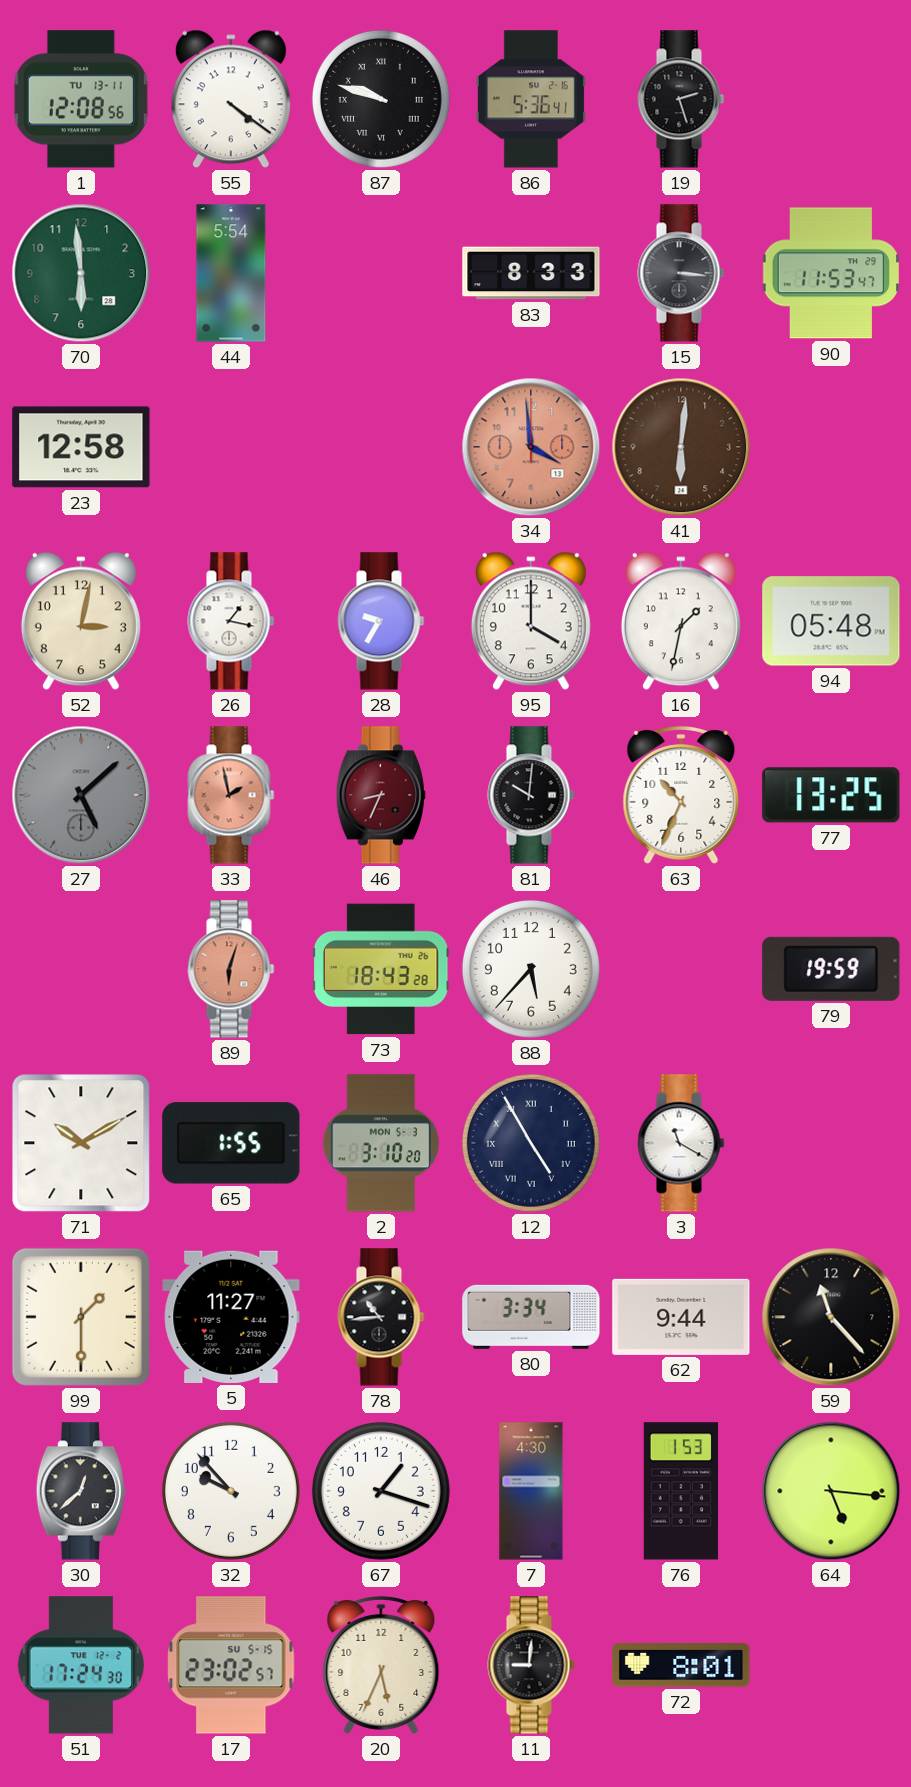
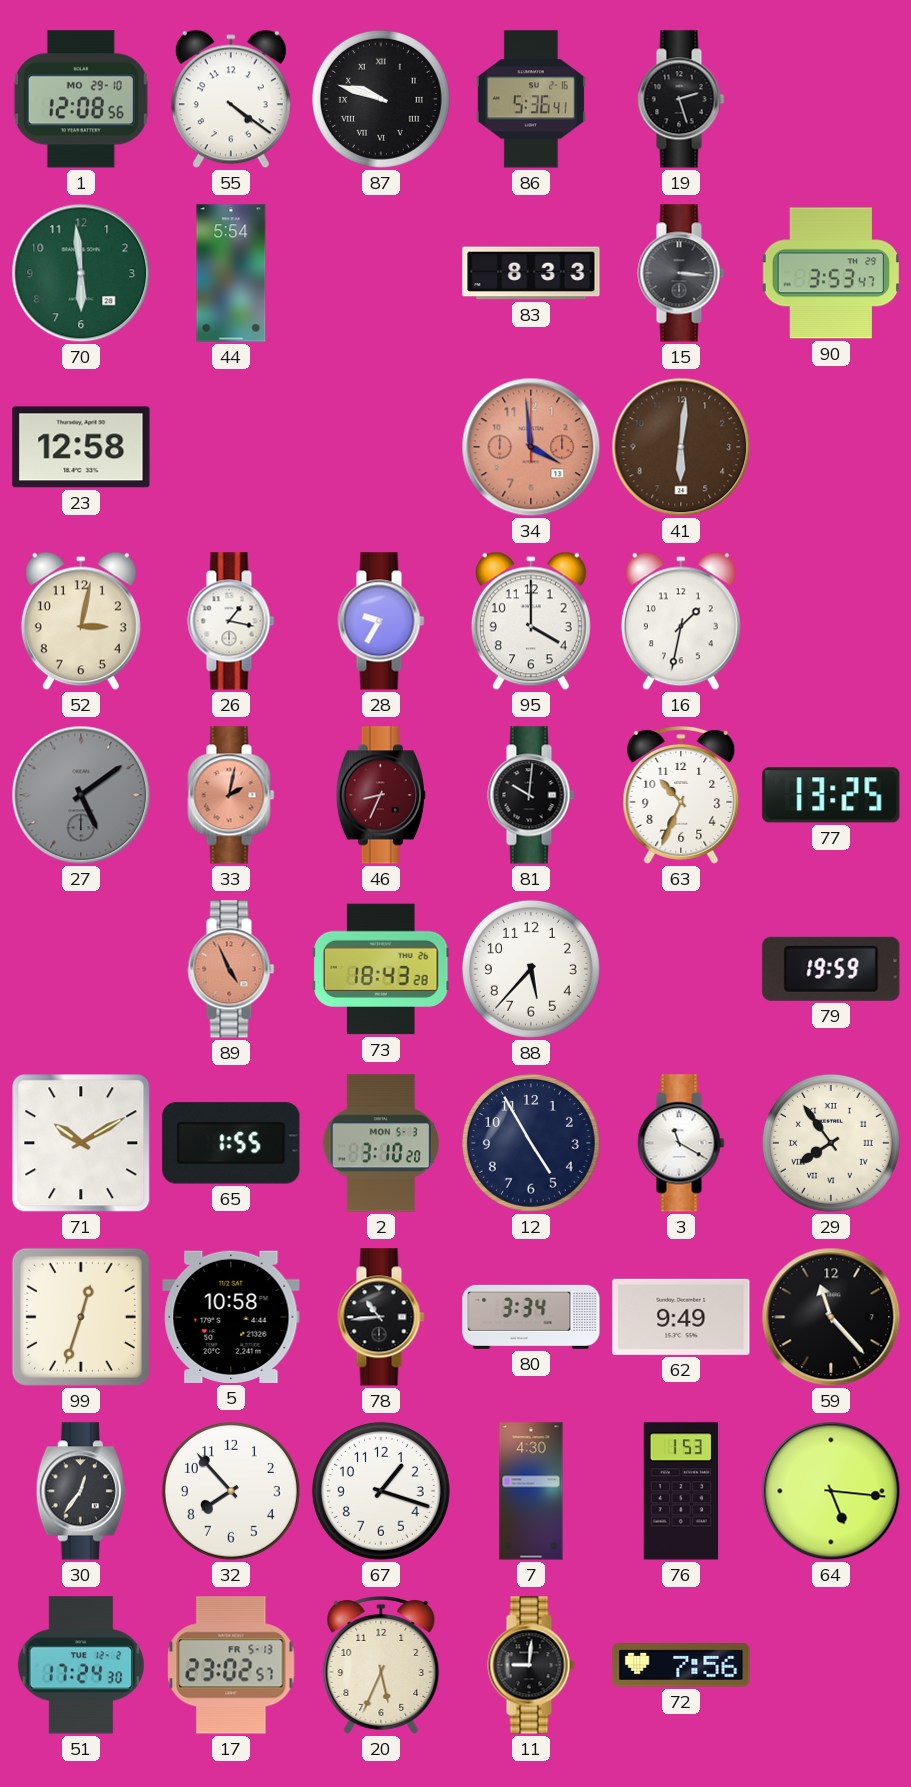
1 date: TU 13-11 -> MO 29-10 (81, 99)
90: 11:53 -> 3:53 (830, 273)
94: 05:48 -> none (831, 621)
27: 5:08 -> 5:09 (81, 795)
33: 1:58 -> 2:02 (231, 795)
89: 6:03 -> 4:56 (231, 969)
12 numerals: Roman -> Arabic (531, 1143)
29: none -> 7:54 (831, 1143)
99: 1:30 -> 12:33 (81, 1317)
5: 11:27 -> 10:58 (231, 1317)
62: 9:44 -> 9:49 (681, 1317)
30: 12:38 -> 12:36 (81, 1491)
32: 9:53 -> 7:53 (231, 1491)
17 date: SU 5-15 -> FR 5-13 (231, 1665)
72: 8:01 -> 7:56 (681, 1665)
